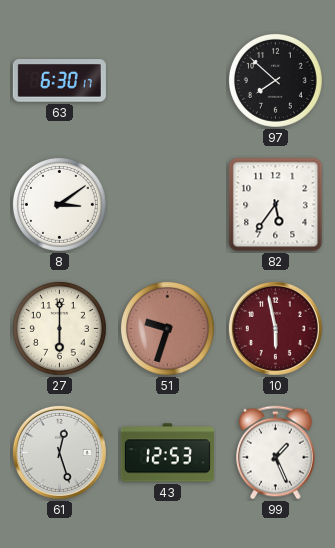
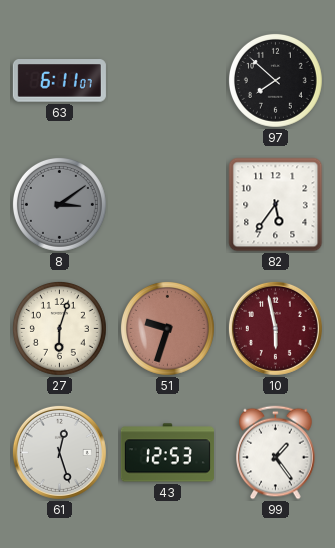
63: 6:30 -> 6:11 (59, 81)
8 dial: white -> grey (59, 204)
27: 6:00 -> 6:03 (59, 328)
99: 1:26 -> 1:24 (276, 453)
